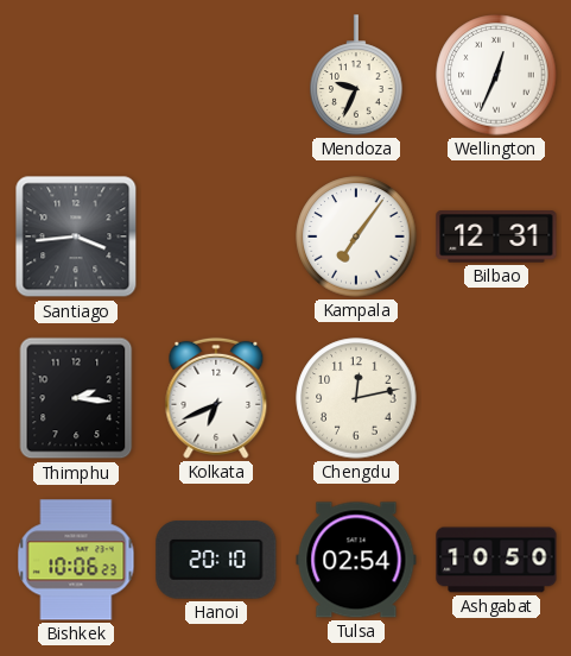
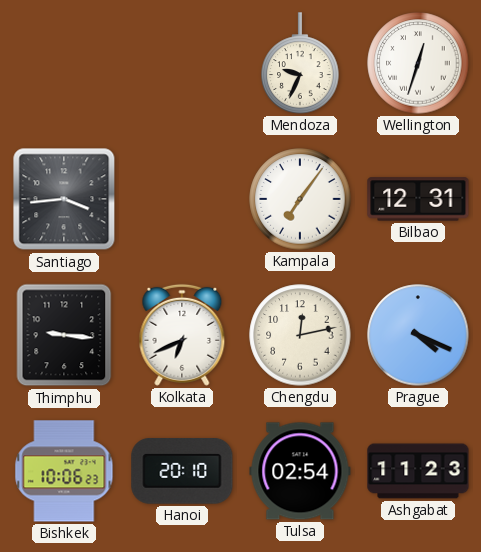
Wellington: 12:34 -> 12:33 (418, 63)
Thimphu: 2:16 -> 9:16 (64, 335)
Prague: none -> 4:19 (418, 335)
Ashgabat: 10:50 -> 11:23 (418, 471)
